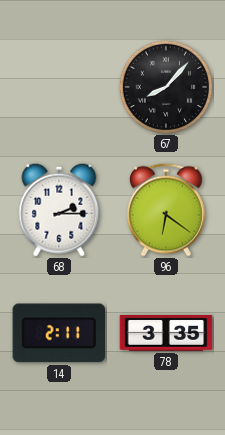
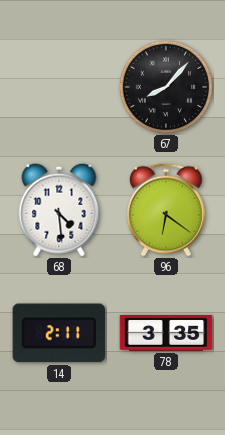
68: 2:15 -> 4:29 (59, 210)
